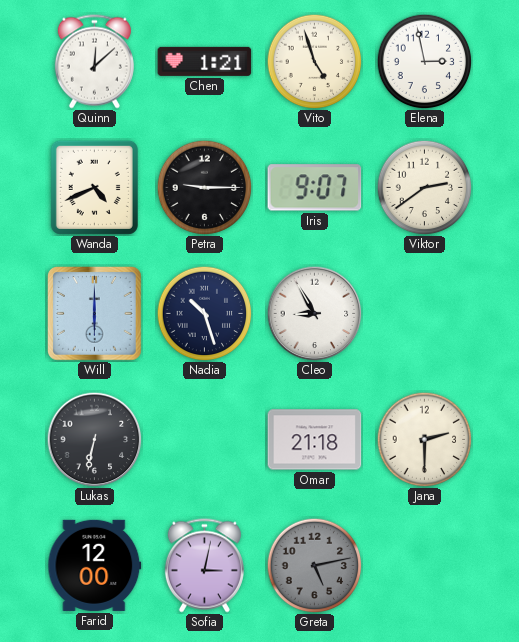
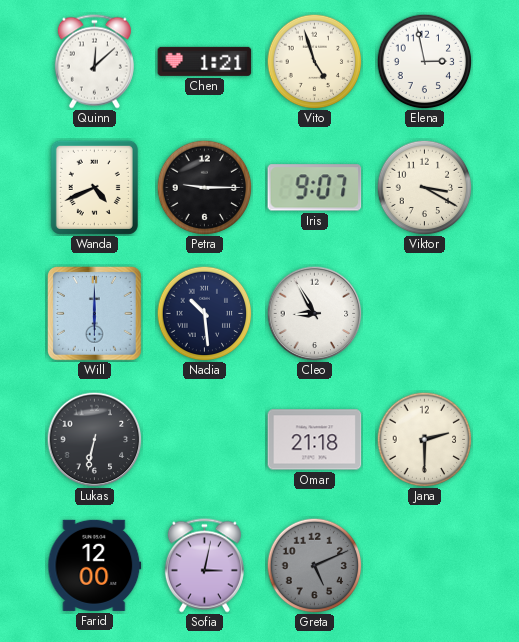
Viktor: 2:39 -> 3:20 (424, 187)
Nadia: 10:27 -> 10:29 (204, 313)
Greta: 5:13 -> 5:11 (314, 565)
